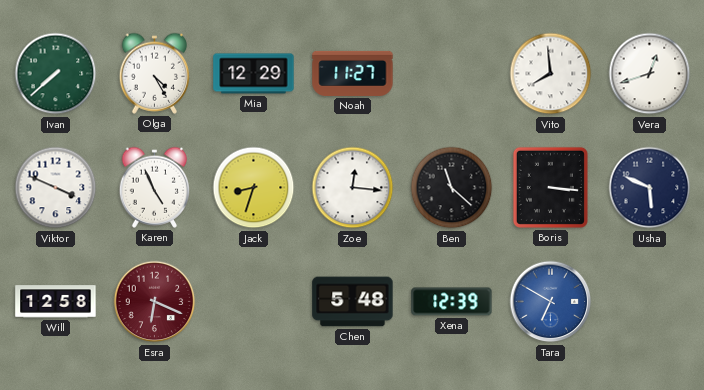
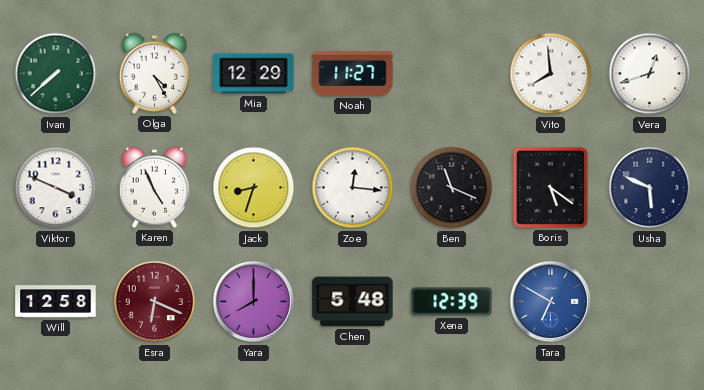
Ben: 11:22 -> 11:19 (452, 188)
Boris: 3:16 -> 5:21 (550, 187)
Yara: none -> 8:00 (254, 302)
